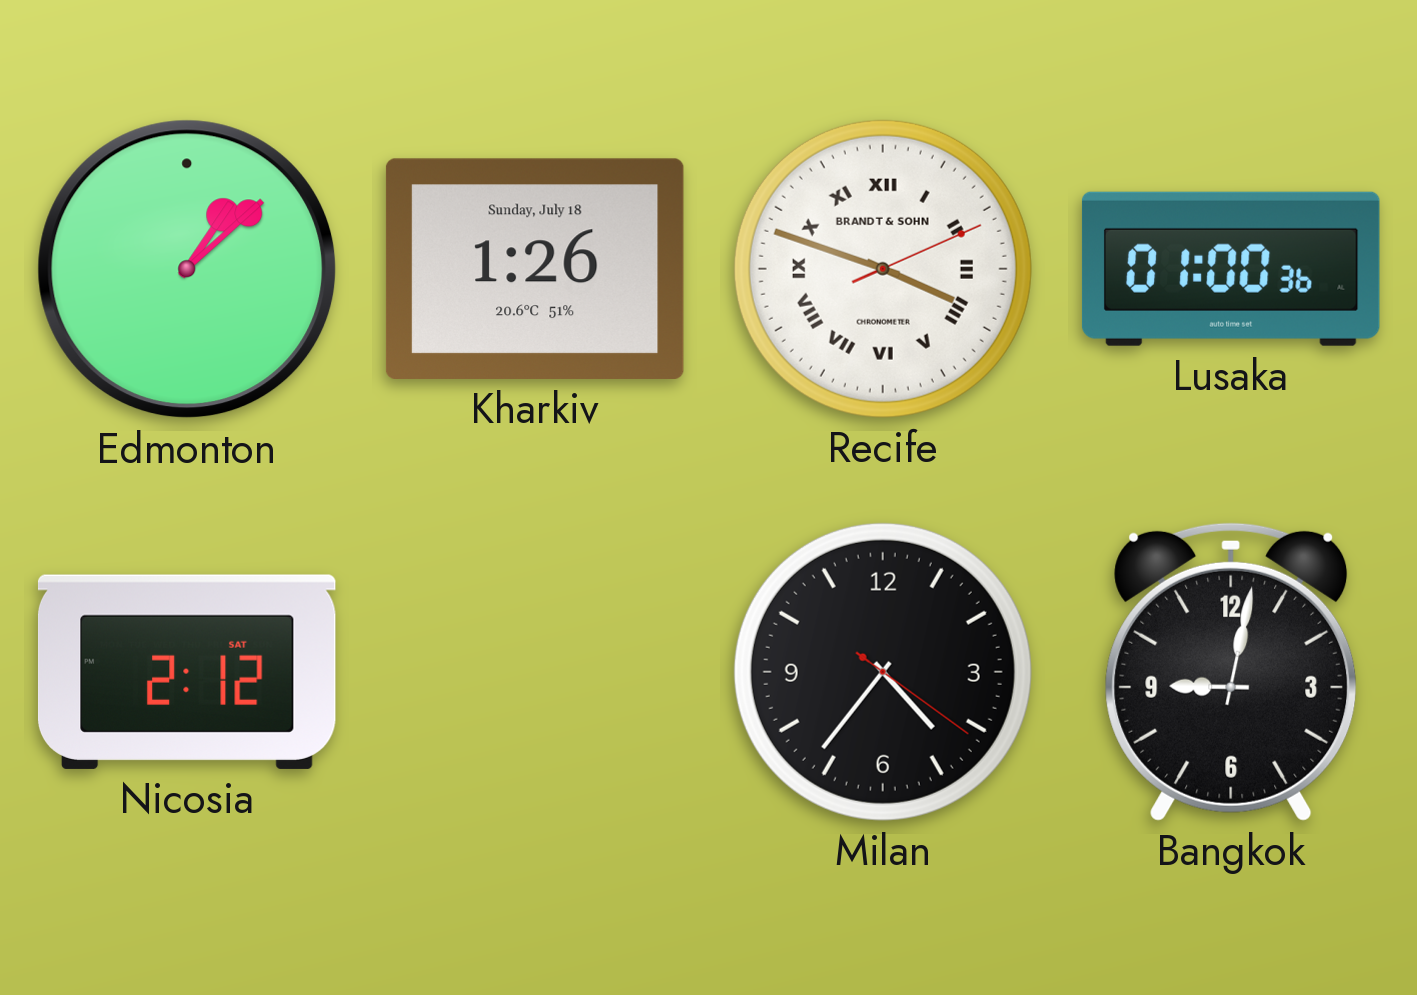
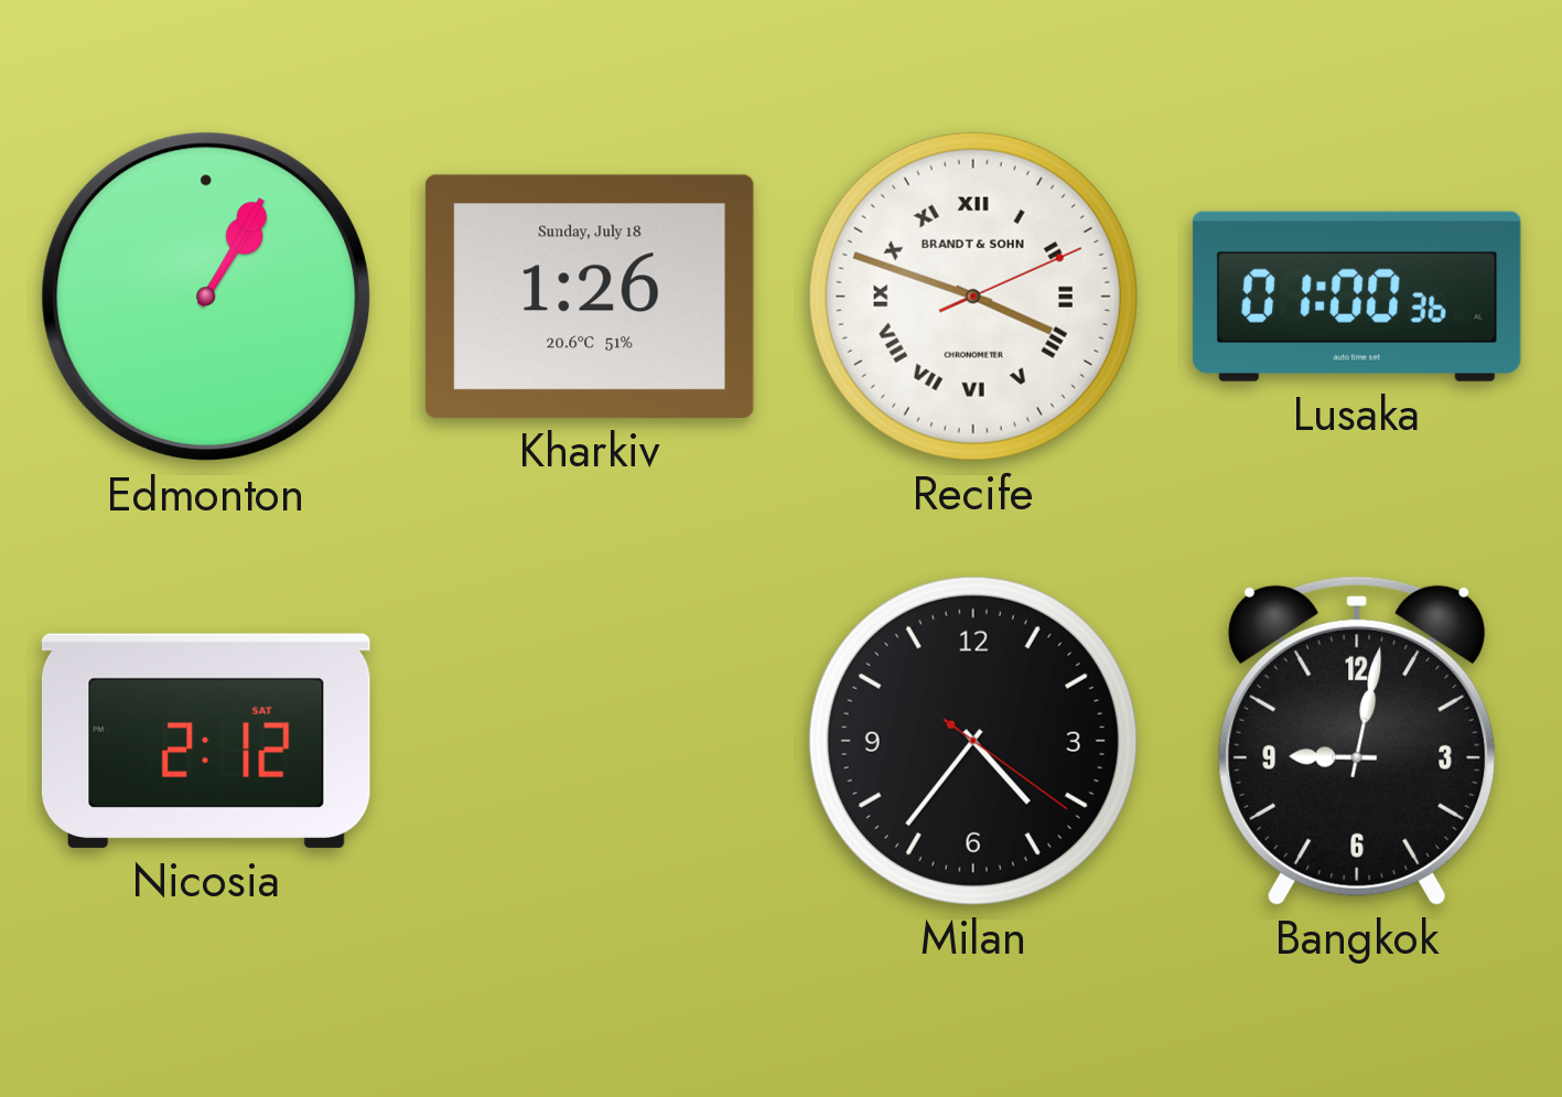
Edmonton: 1:08 -> 1:05 (206, 297)
